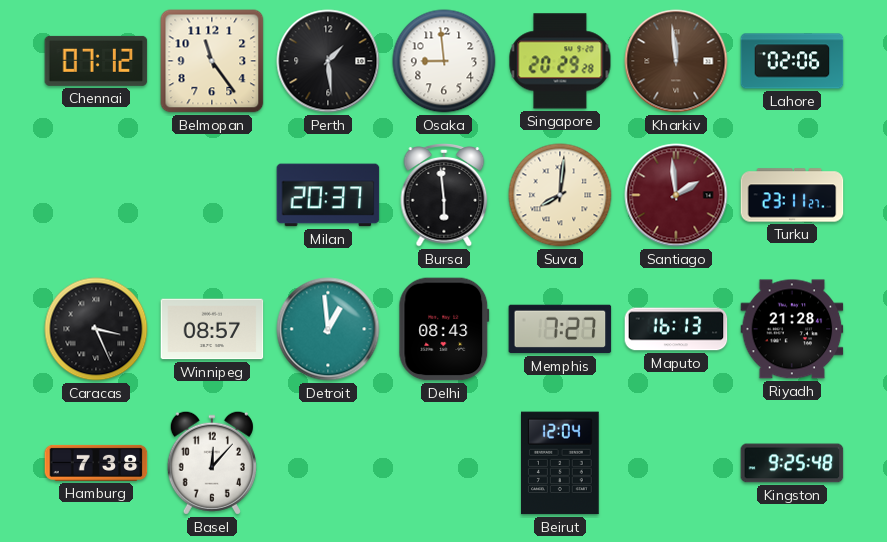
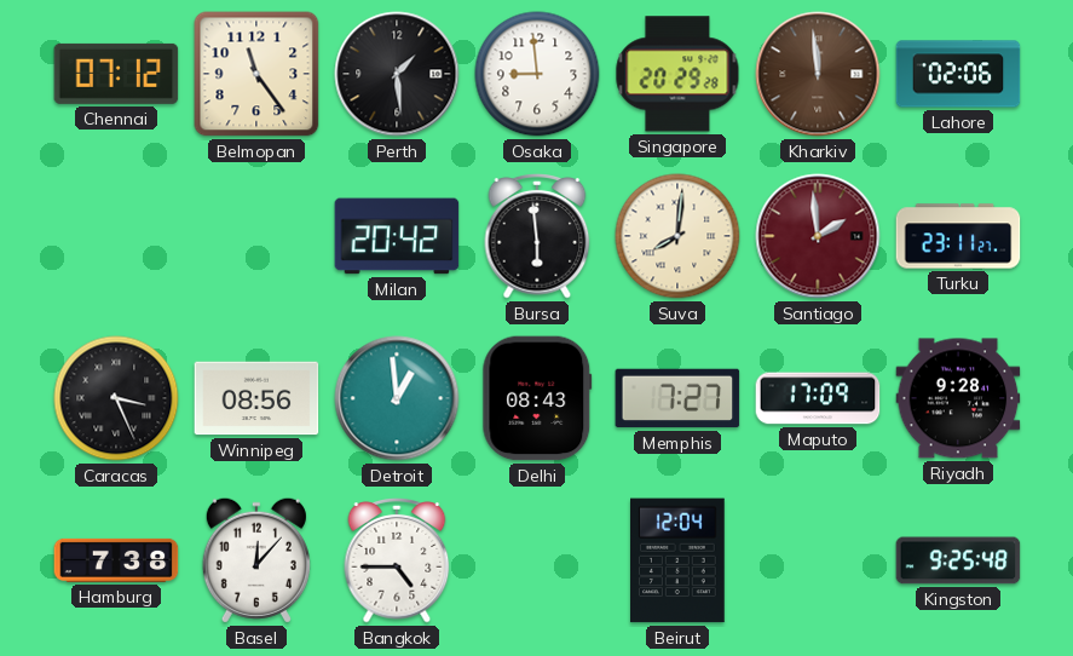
Milan: 20:37 -> 20:42 (397, 236)
Winnipeg: 08:57 -> 08:56 (256, 398)
Maputo: 16:13 -> 17:09 (818, 398)
Riyadh: 21:28 -> 9:28 (958, 398)
Bangkok: none -> 4:45 (397, 562)
